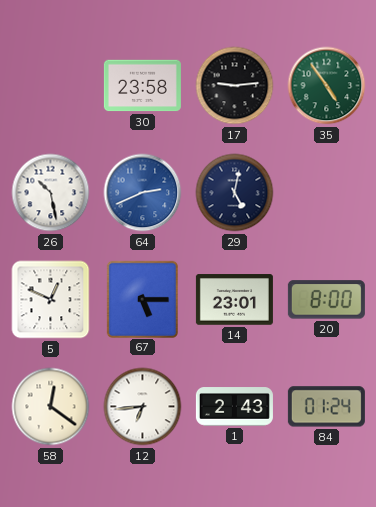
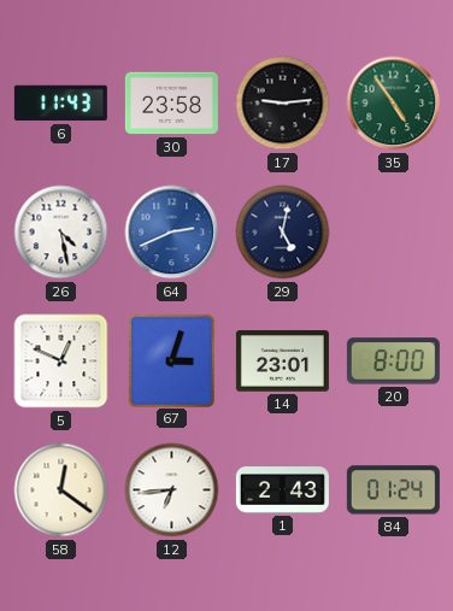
6: none -> 11:43 (60, 104)
26: 10:28 -> 4:28 (61, 233)
67: 5:15 -> 3:03 (171, 360)
